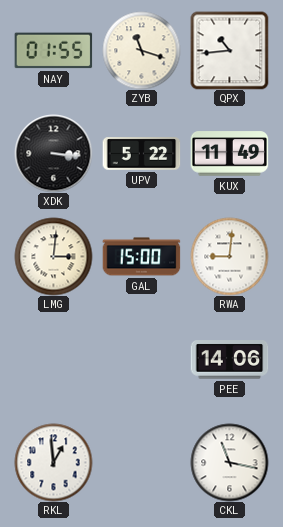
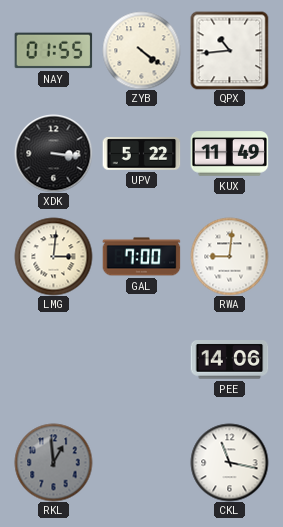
ZYB: 11:18 -> 4:21 (141, 50)
GAL: 15:00 -> 7:00 (141, 257)
RKL dial: white -> grey (53, 462)
